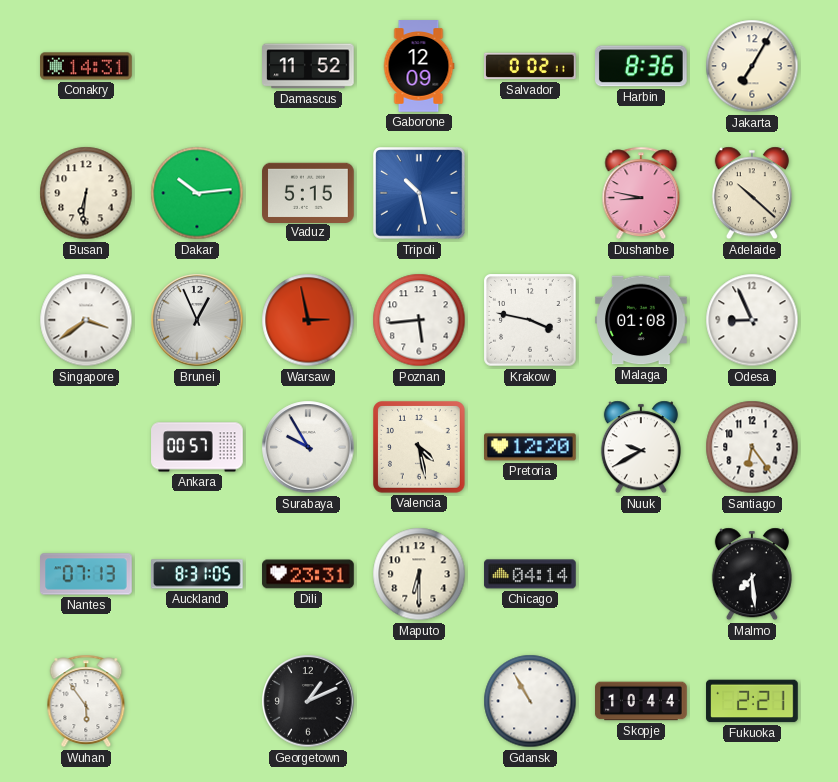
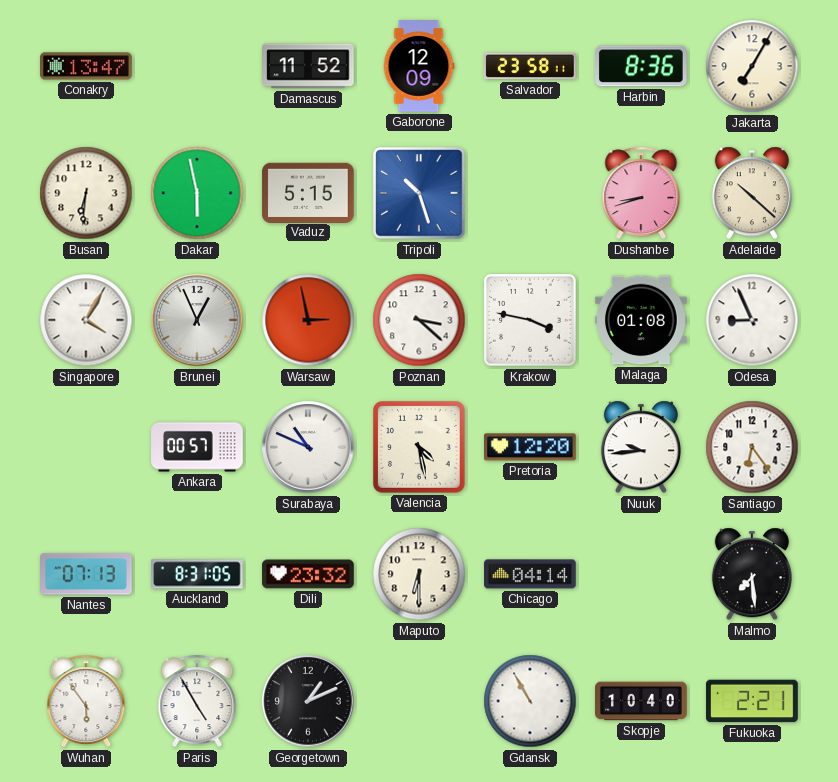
Conakry: 14:31 -> 13:47 (86, 66)
Salvador: 0:02 -> 23:58 (531, 66)
Dakar: 10:14 -> 5:58 (197, 193)
Tripoli: 10:28 -> 10:27 (419, 193)
Dushanbe: 8:47 -> 8:42 (641, 193)
Singapore: 3:39 -> 4:05 (86, 320)
Poznan: 5:44 -> 3:22 (419, 320)
Surabaya: 9:55 -> 10:49 (308, 447)
Nuuk: 9:40 -> 9:44 (641, 447)
Dili: 23:31 -> 23:32 (308, 574)
Paris: none -> 4:55 (197, 701)
Skopje: 10:44 -> 10:40 (641, 701)
